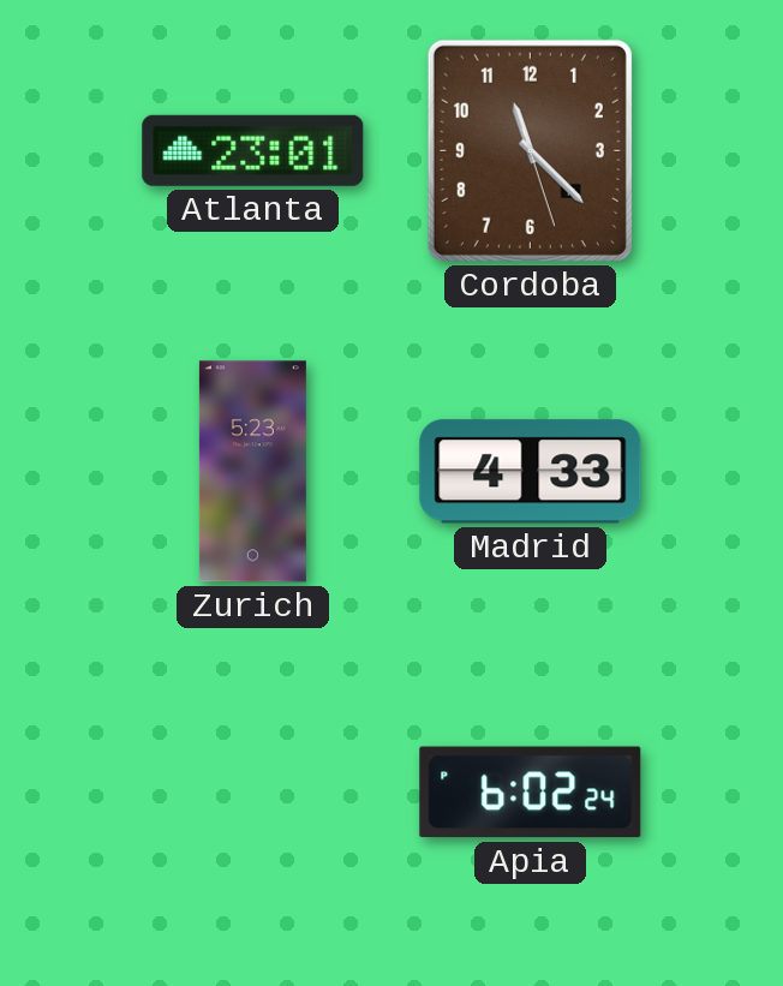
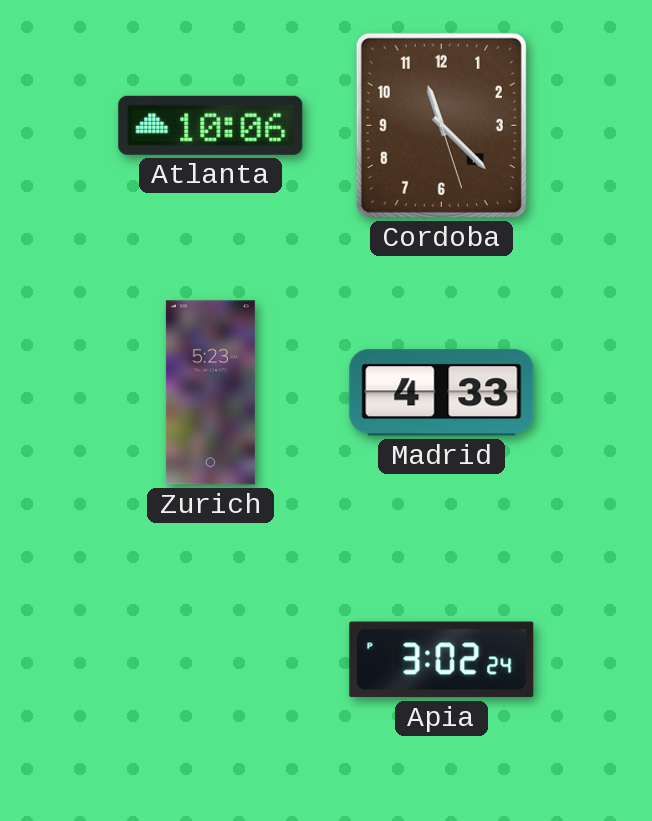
Atlanta: 23:01 -> 10:06 (211, 125)
Apia: 6:02 -> 3:02 (442, 660)
